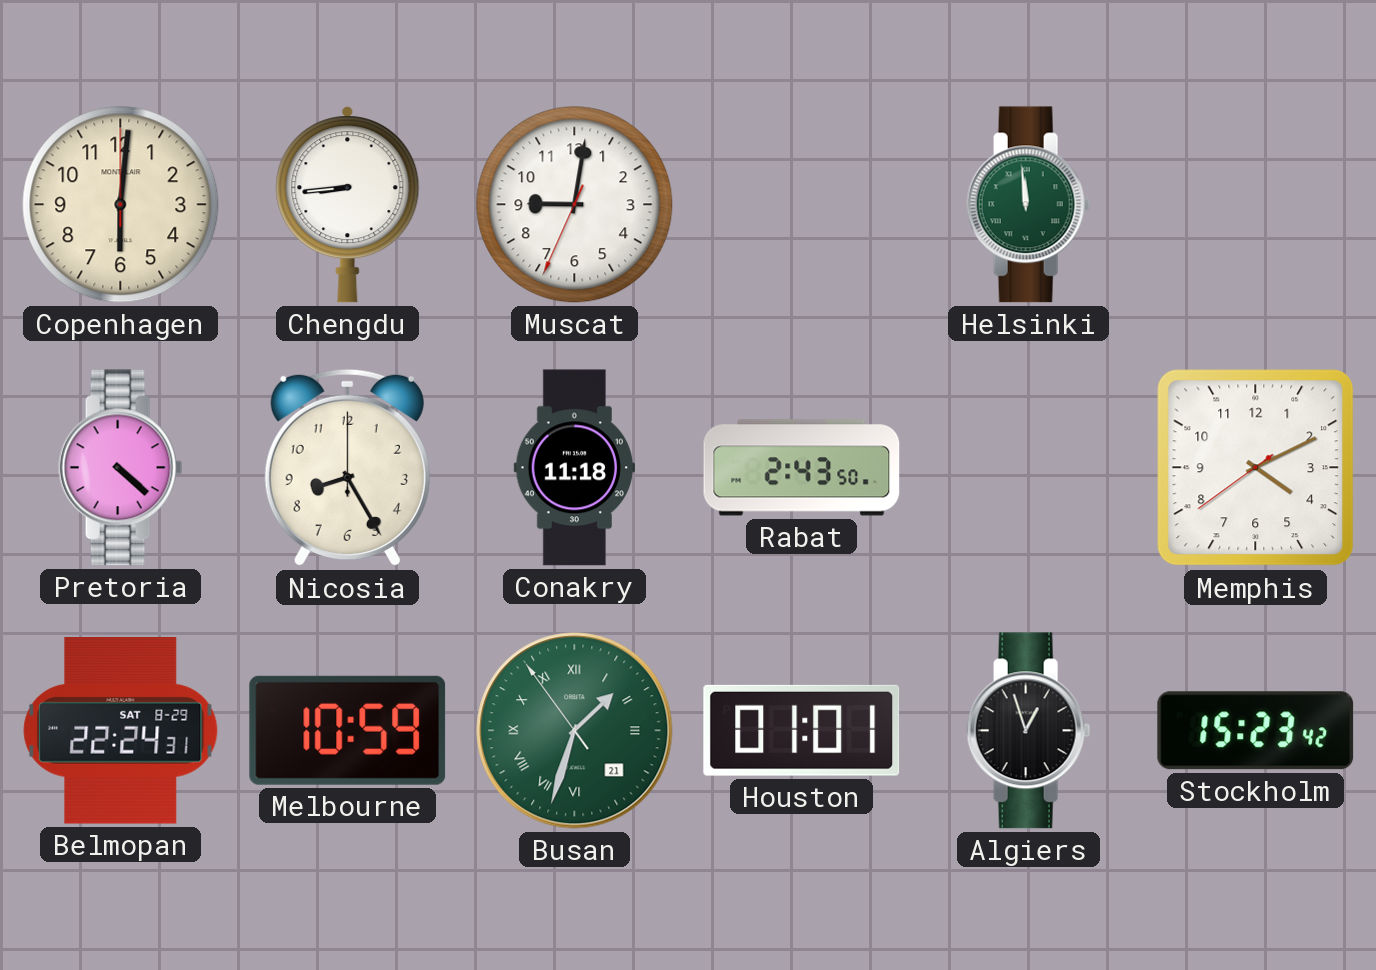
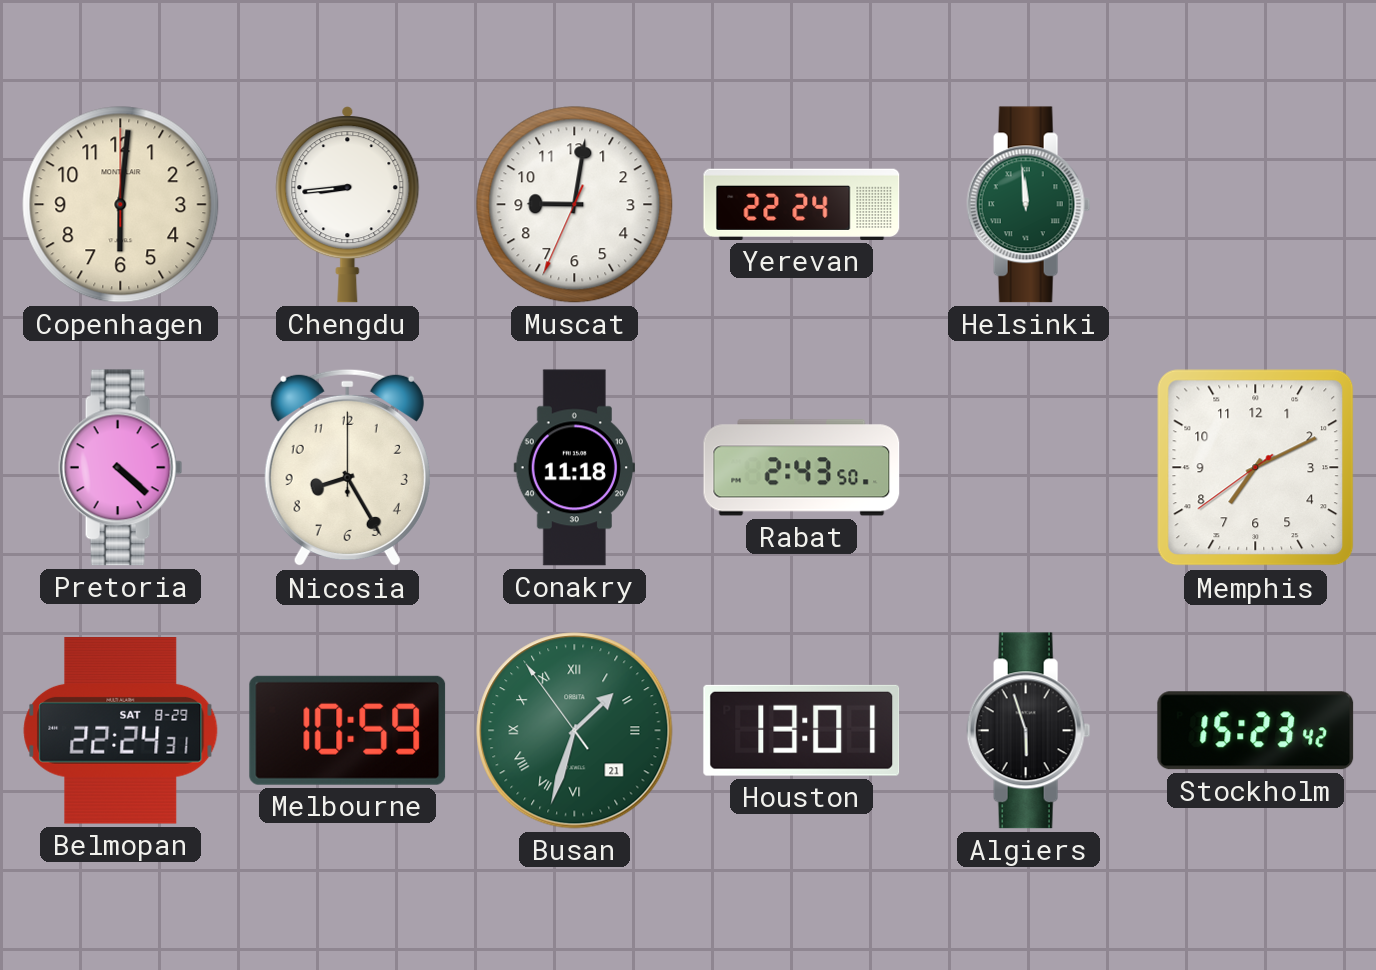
Yerevan: none -> 22:24 (802, 204)
Memphis: 4:10 -> 7:10 (1256, 468)
Houston: 01:01 -> 13:01 (802, 730)
Algiers: 12:57 -> 5:57 (1029, 731)
